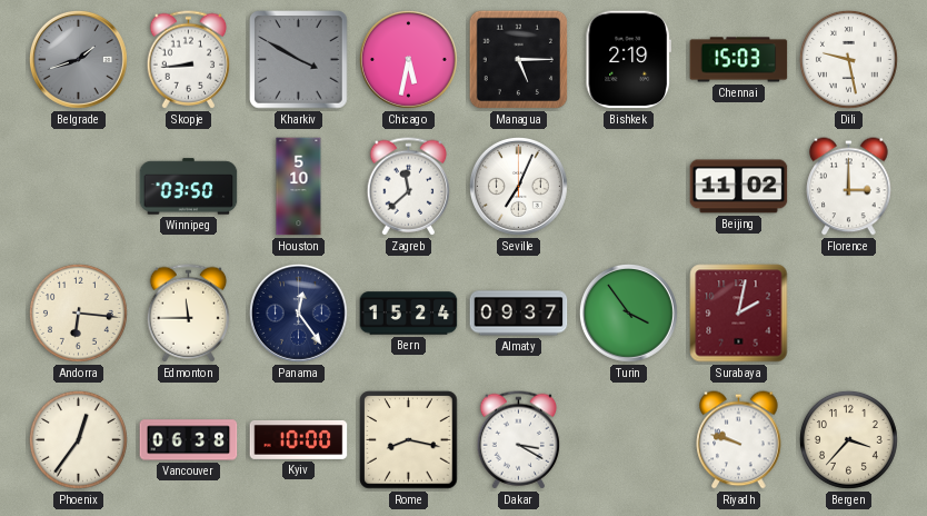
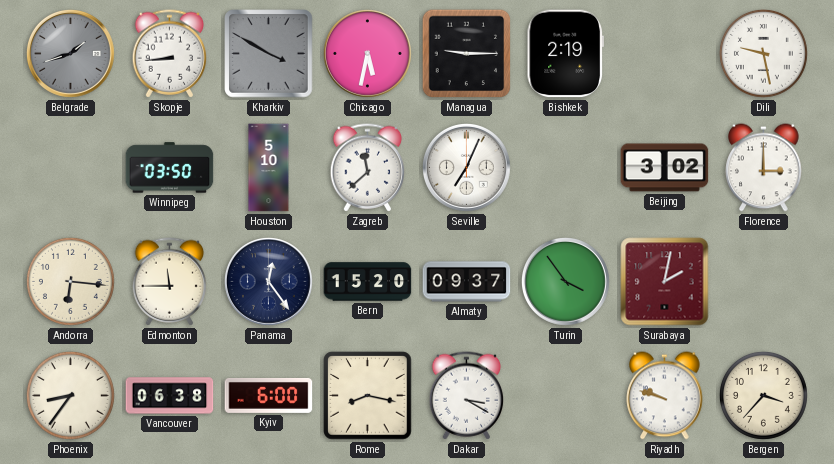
Managua: 5:15 -> 9:15 (467, 54)
Chennai: 15:03 -> none (739, 60)
Beijing: 11:02 -> 3:02 (665, 168)
Bern: 15:24 -> 15:20 (368, 282)
Phoenix: 12:36 -> 8:36 (70, 395)
Kyiv: 10:00 -> 6:00 (269, 395)
